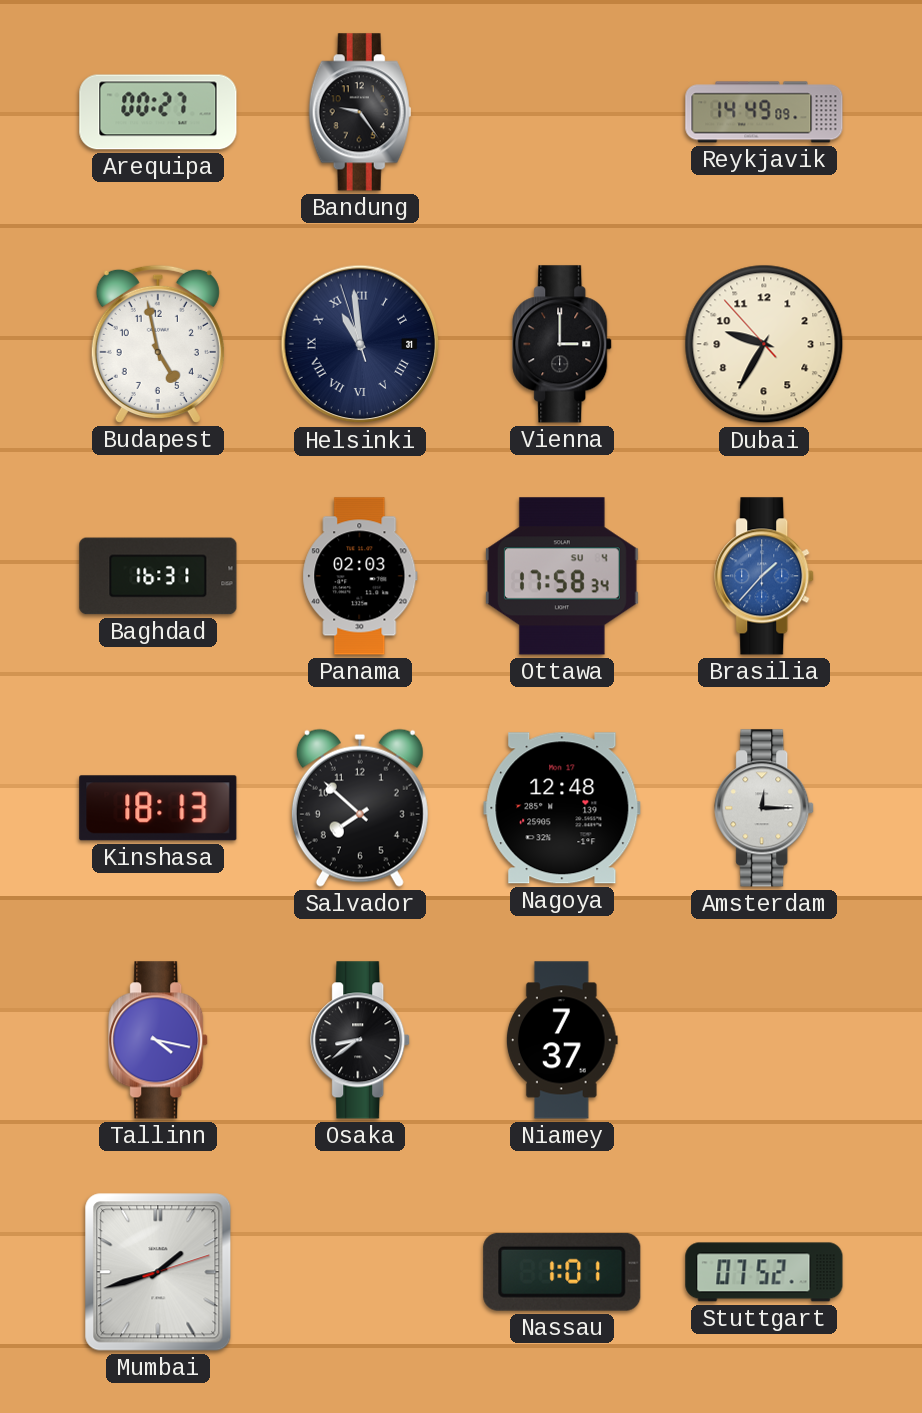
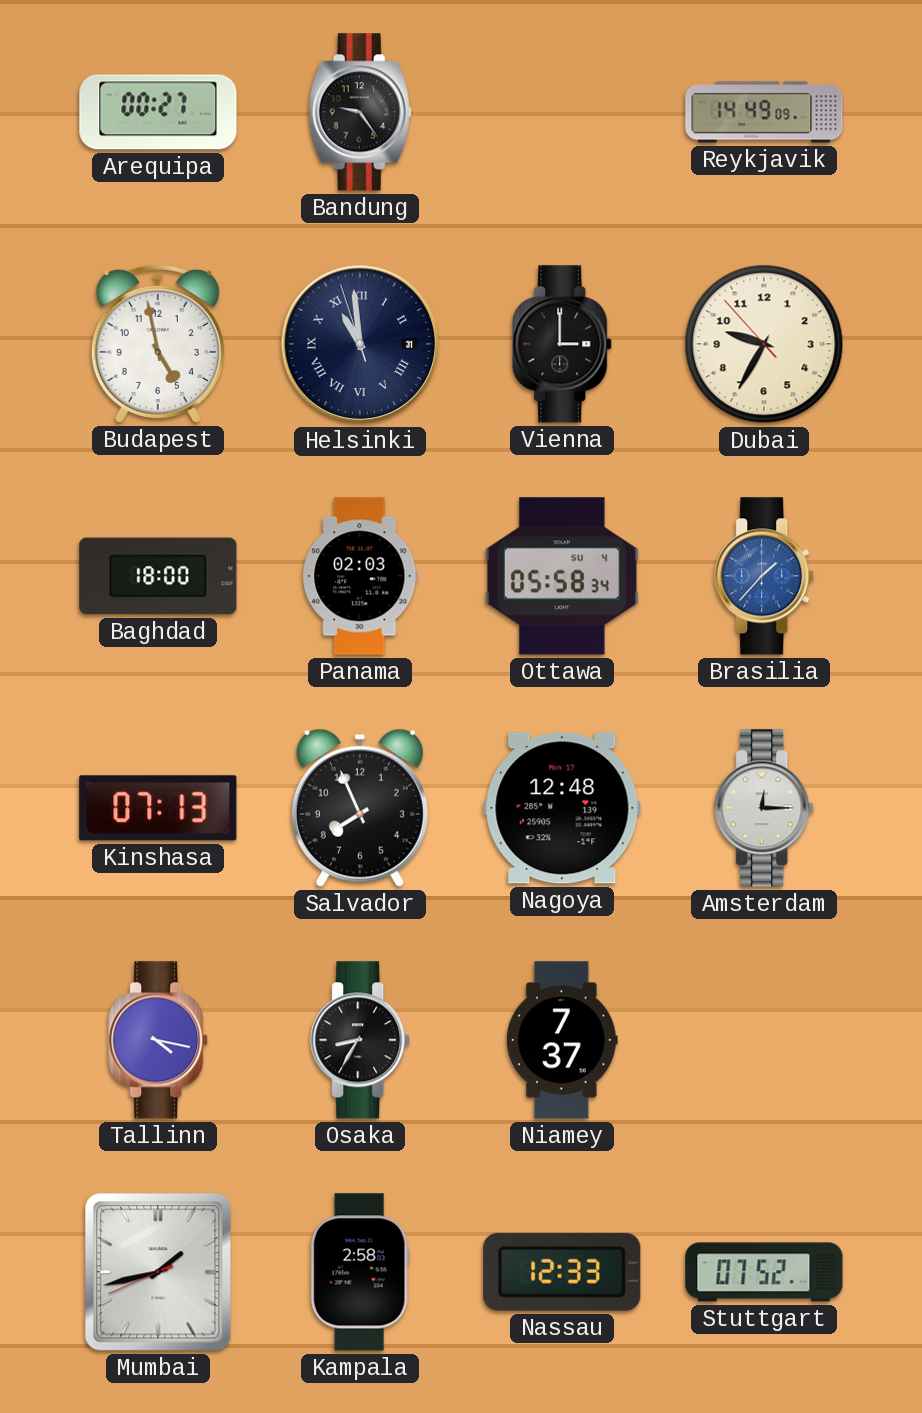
Baghdad: 16:31 -> 18:00 (158, 576)
Ottawa: 17:58 -> 05:58 (562, 576)
Kinshasa: 18:13 -> 07:13 (158, 808)
Salvador: 7:52 -> 7:56 (360, 808)
Osaka: 8:39 -> 8:35 (361, 1040)
Mumbai: 1:42:12 -> 1:42:41 (158, 1272)
Kampala: none -> 2:58 (360, 1272)
Nassau: 1:01 -> 12:33 (562, 1272)
